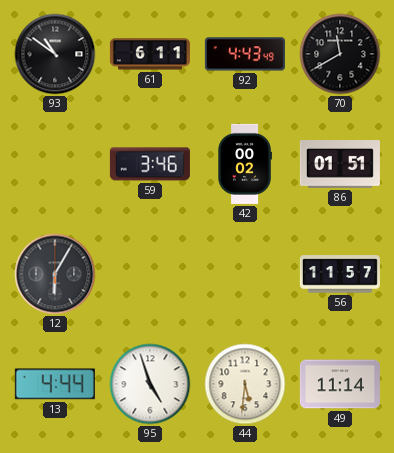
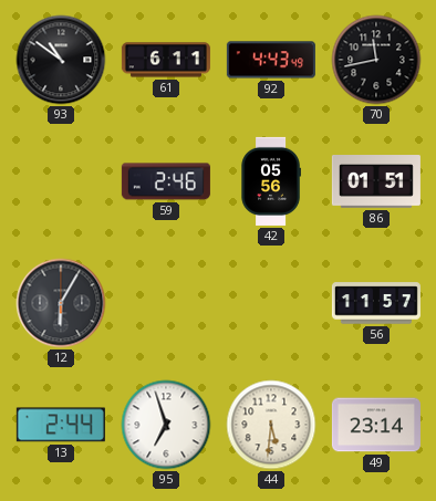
70: 11:40 -> 11:43 (376, 60)
59: 3:46 -> 2:46 (166, 181)
42: 00:02 -> 05:56 (271, 181)
13: 4:44 -> 2:44 (61, 425)
95: 4:57 -> 6:57 (166, 425)
49: 11:14 -> 23:14 (376, 425)
